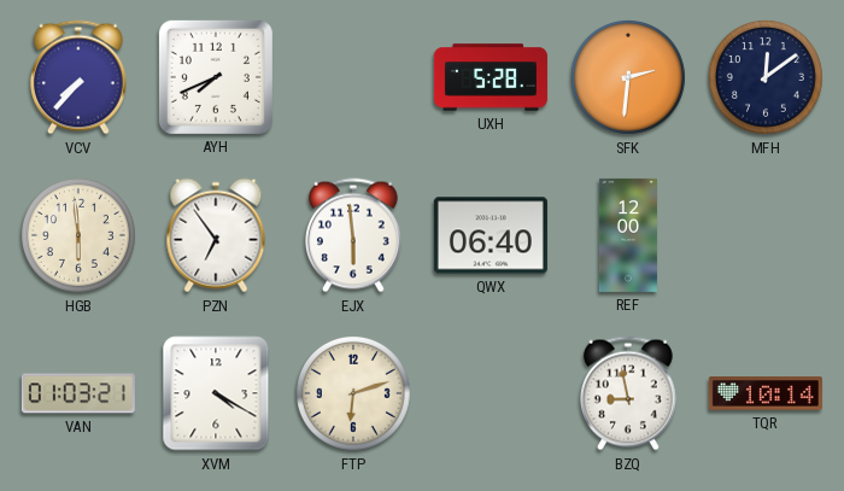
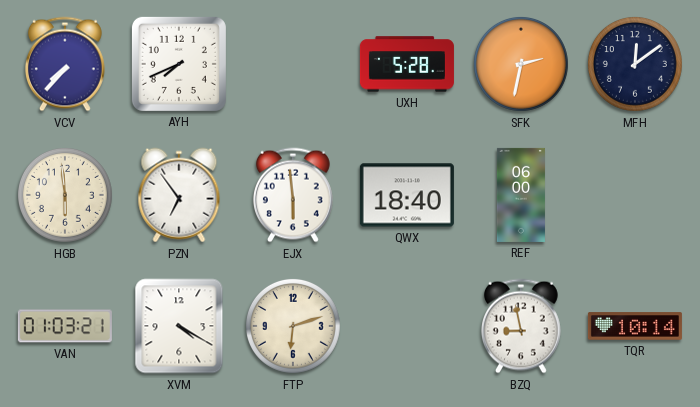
SFK: 2:31 -> 2:32 (521, 64)
QWX: 06:40 -> 18:40 (407, 195)
REF: 12:00 -> 06:00 (521, 195)
